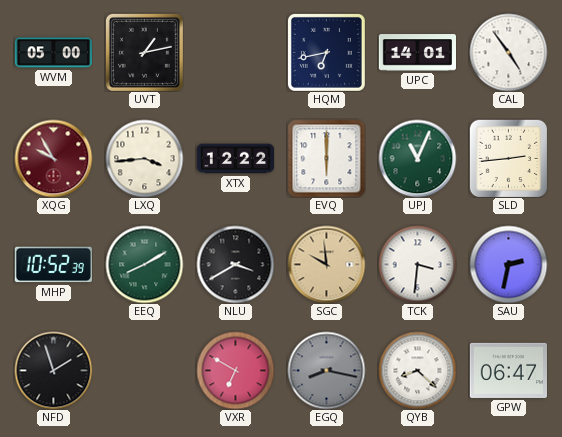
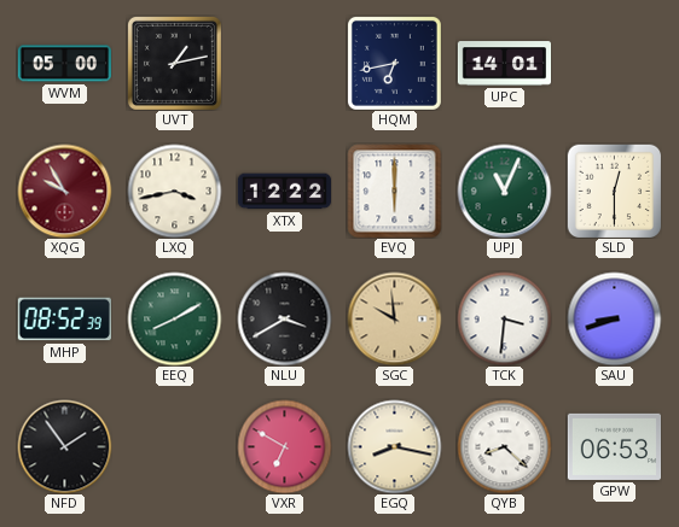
CAL: 4:54 -> none (508, 52)
LXQ: 3:44 -> 3:43 (174, 191)
SLD: 2:44 -> 12:30 (614, 191)
MHP: 10:52 -> 08:52 (64, 320)
SAU: 2:32 -> 8:42 (614, 318)
NFD: 1:57 -> 1:54 (64, 446)
EGQ dial: grey -> cream (394, 446)
GPW: 06:47 -> 06:53 (614, 446)
